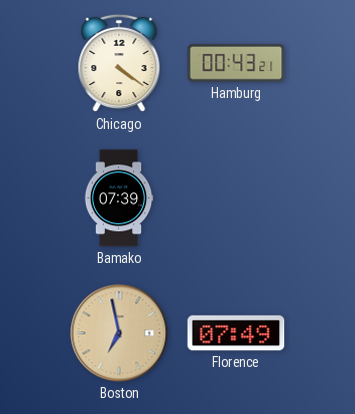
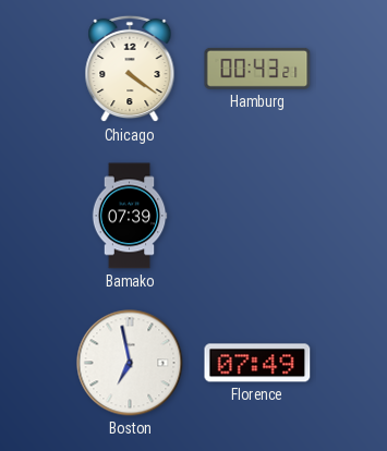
Boston dial: champagne -> white (130, 363)
